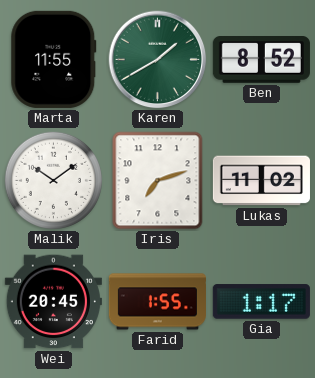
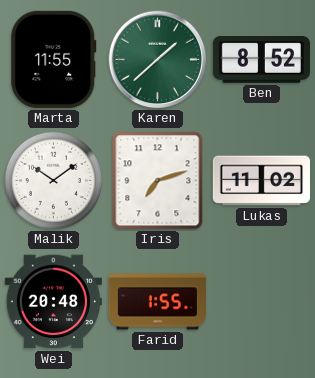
Karen: 1:40 -> 1:38 (158, 60)
Wei: 20:45 -> 20:48 (53, 302)
Gia: 1:17 -> none (261, 302)
